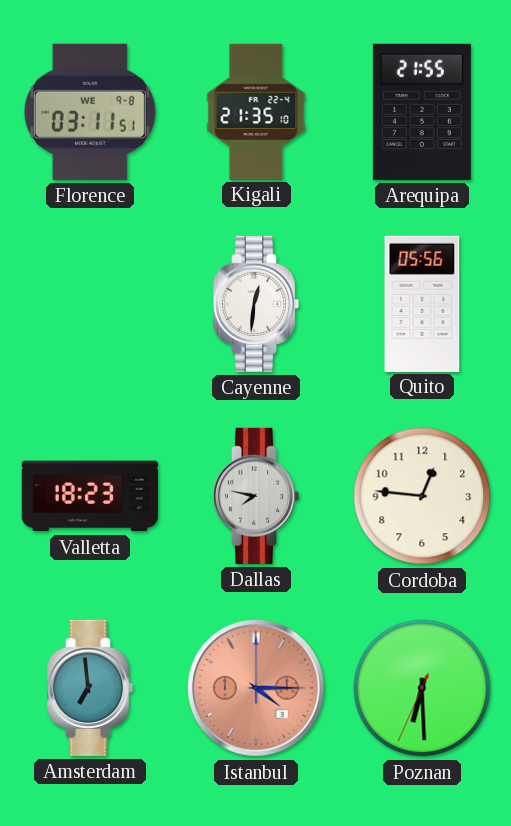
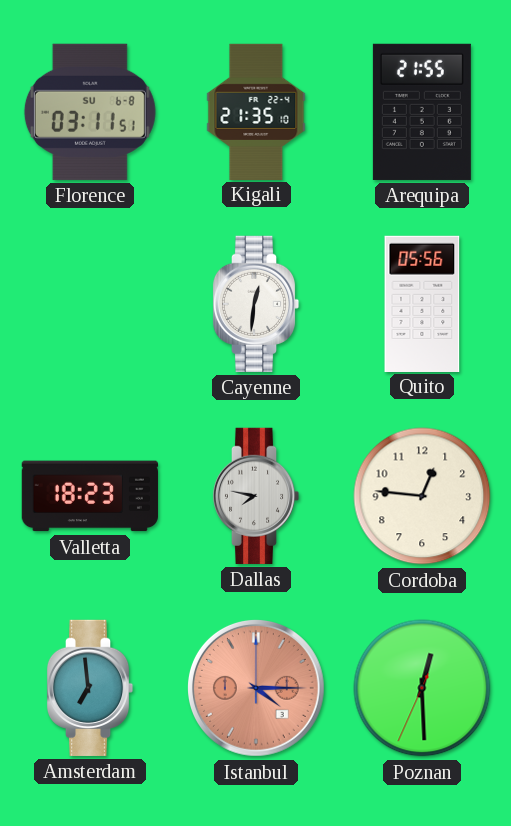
Florence date: WE 9-8 -> SU 6-8 (90, 112)
Poznan: 6:29 -> 12:29 (422, 688)
